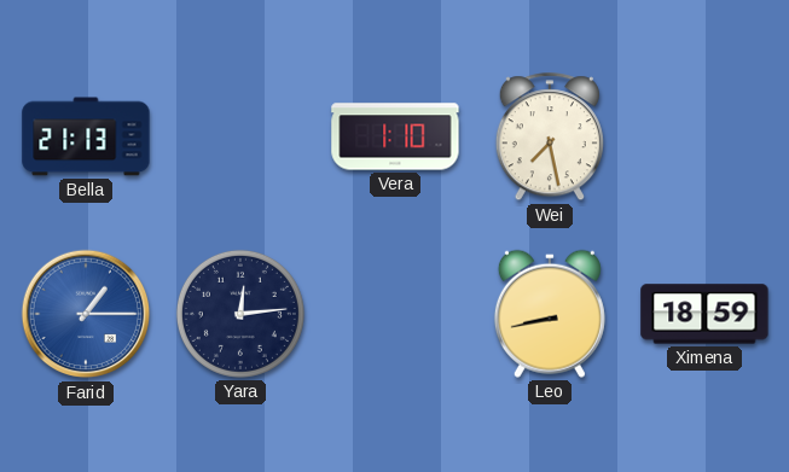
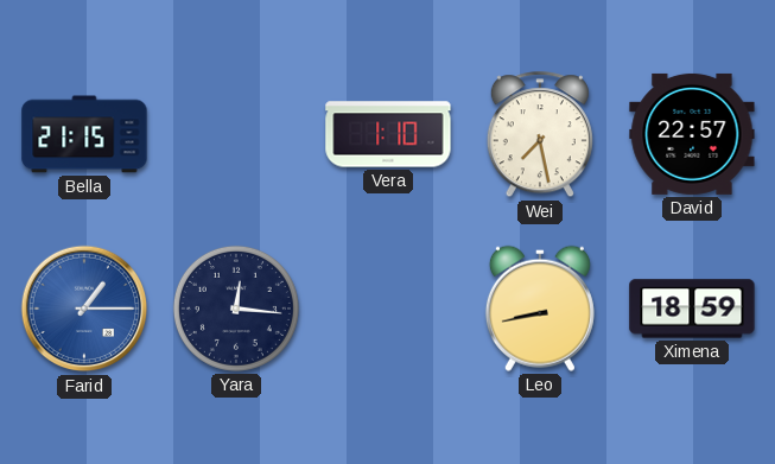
Bella: 21:13 -> 21:15 (84, 134)
David: none -> 22:57 (692, 134)
Yara: 12:14 -> 12:16 (236, 309)
